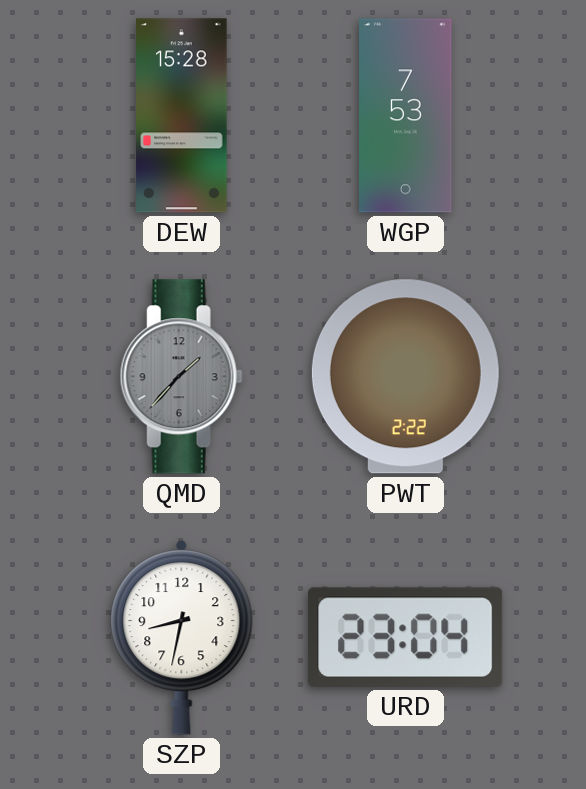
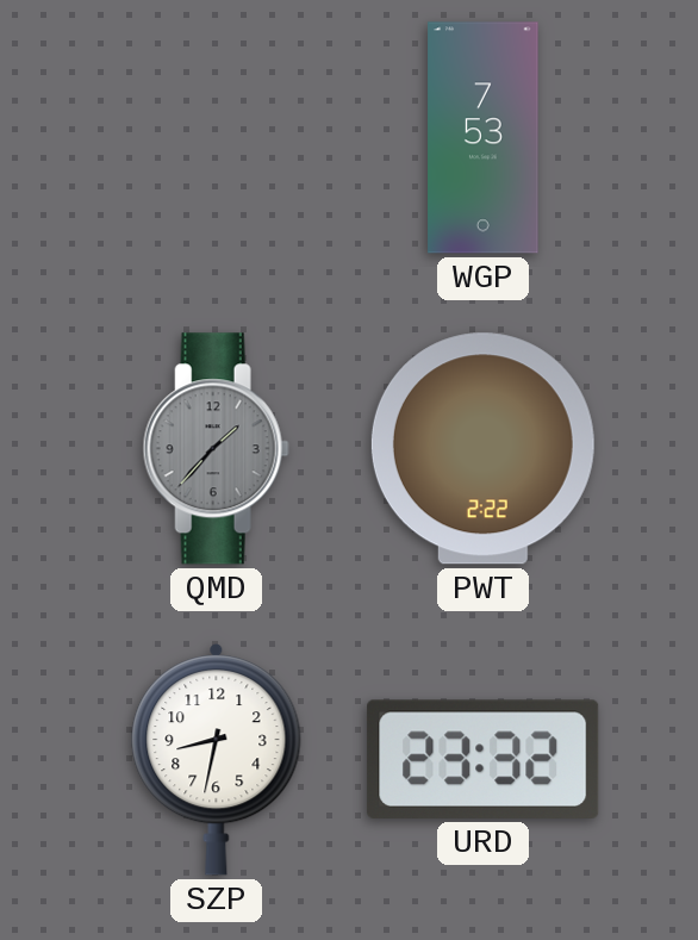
DEW: 15:28 -> none (182, 116)
URD: 23:04 -> 23:32 (484, 759)
